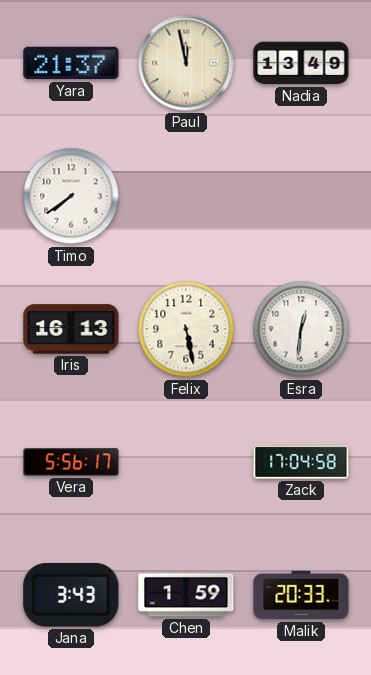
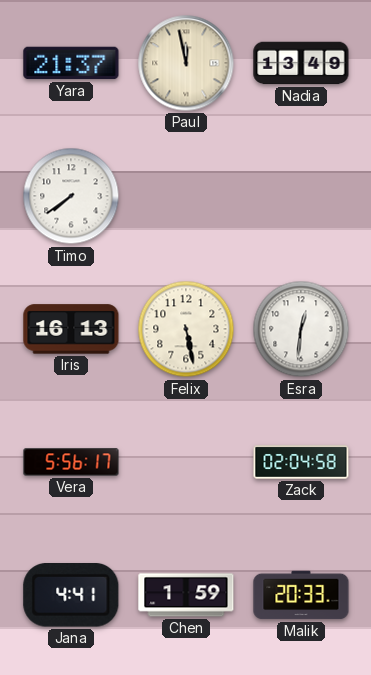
Zack: 17:04 -> 02:04 (301, 462)
Jana: 3:43 -> 4:41 (71, 596)
